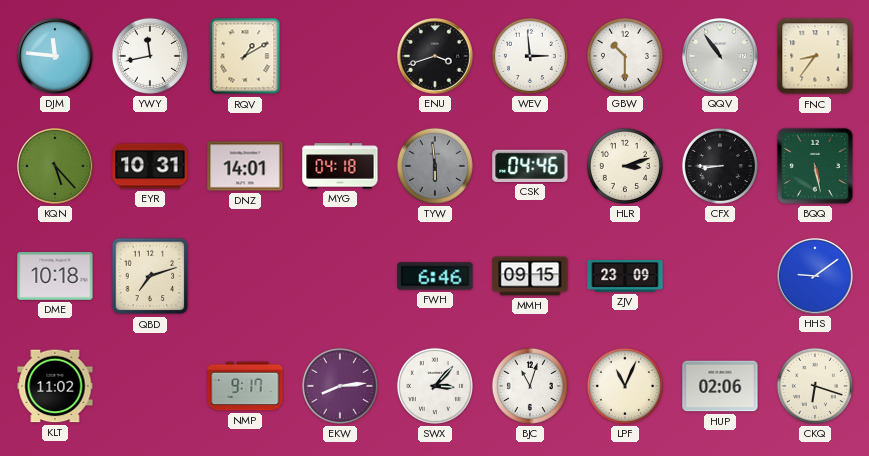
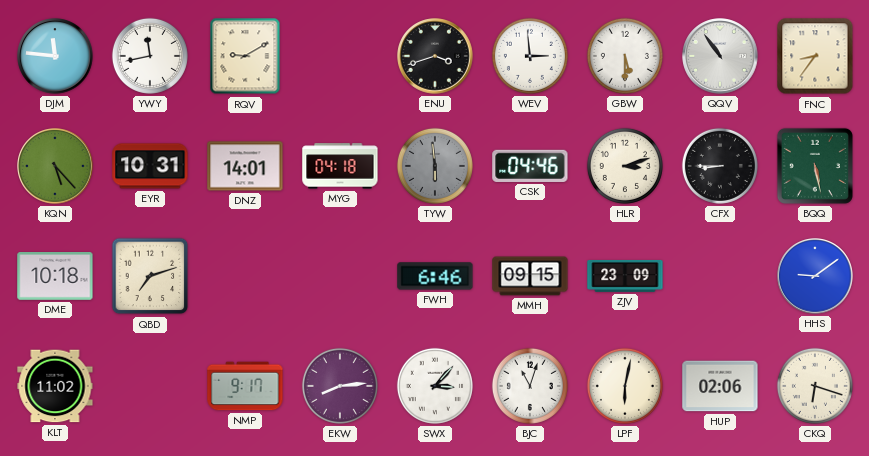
RQV: 1:10 -> 9:10 (245, 56)
GBW: 10:30 -> 5:30 (625, 56)
LPF: 11:04 -> 6:02 (625, 386)
